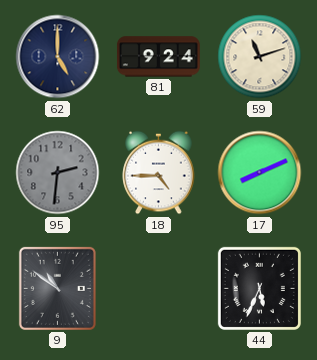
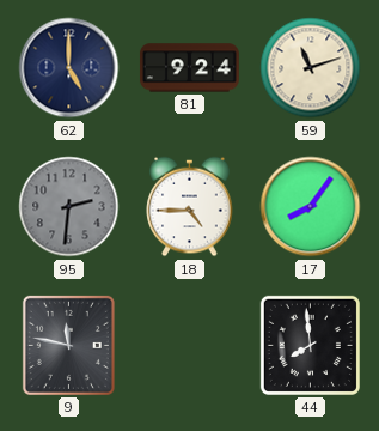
17: 8:11 -> 8:06 (311, 207)
9: 10:51 -> 11:47 (68, 345)
44: 5:34 -> 7:59 (310, 345)
